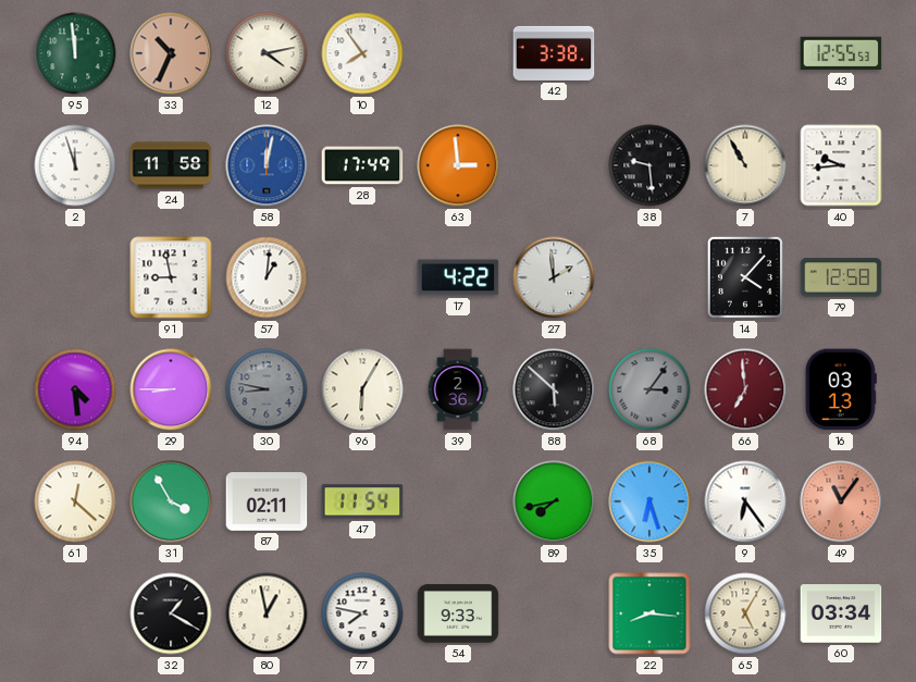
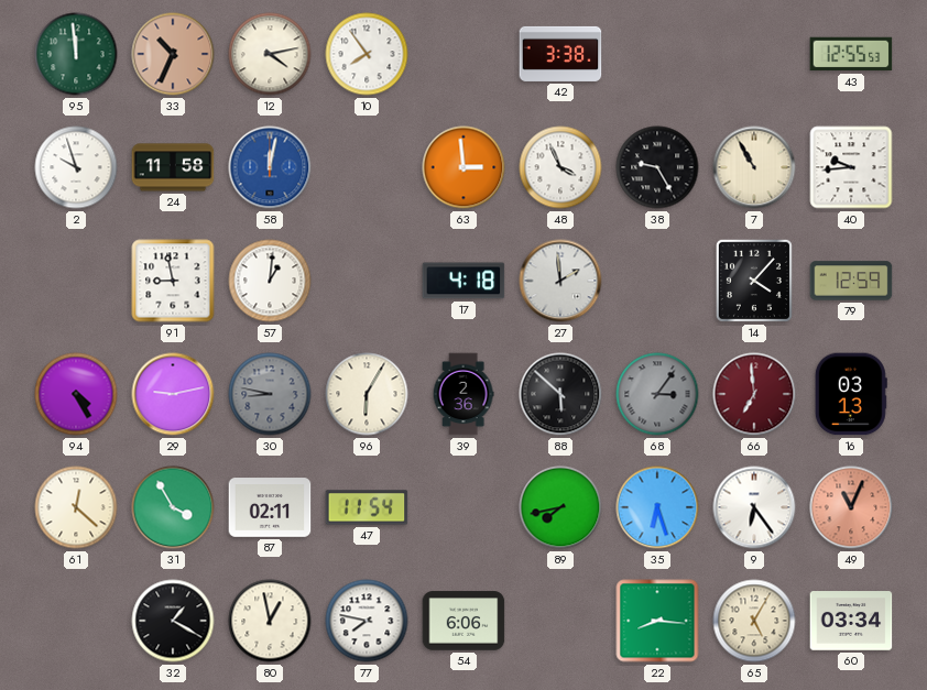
2: 11:57 -> 9:57 (76, 167)
28: 17:49 -> none (362, 165)
48: none -> 3:56 (560, 167)
38: 9:29 -> 9:25 (657, 167)
17: 4:22 -> 4:18 (463, 281)
79: 12:58 -> 12:59 (851, 281)
94: 4:29 -> 4:25 (76, 394)
29: 8:45 -> 9:13 (173, 394)
49: 11:06 -> 11:04 (851, 507)
54: 9:33 -> 6:06 (463, 621)
